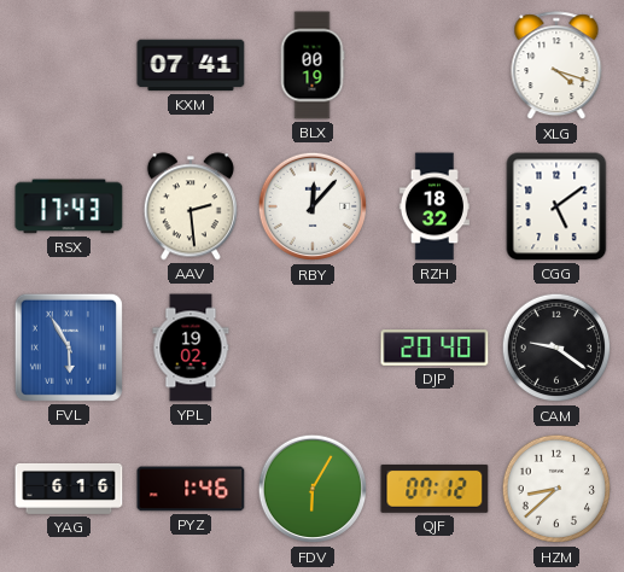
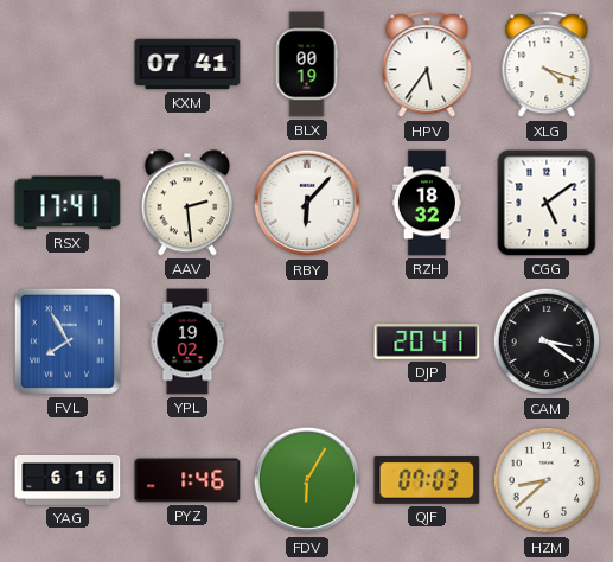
HPV: none -> 5:36 (427, 65)
RSX: 17:43 -> 17:41 (68, 203)
RBY: 12:07 -> 6:07 (307, 203)
FVL: 5:55 -> 7:55 (68, 341)
DJP: 20:40 -> 20:41 (427, 341)
CAM: 9:21 -> 3:21 (547, 341)
QJF: 07:12 -> 07:03 (427, 480)
